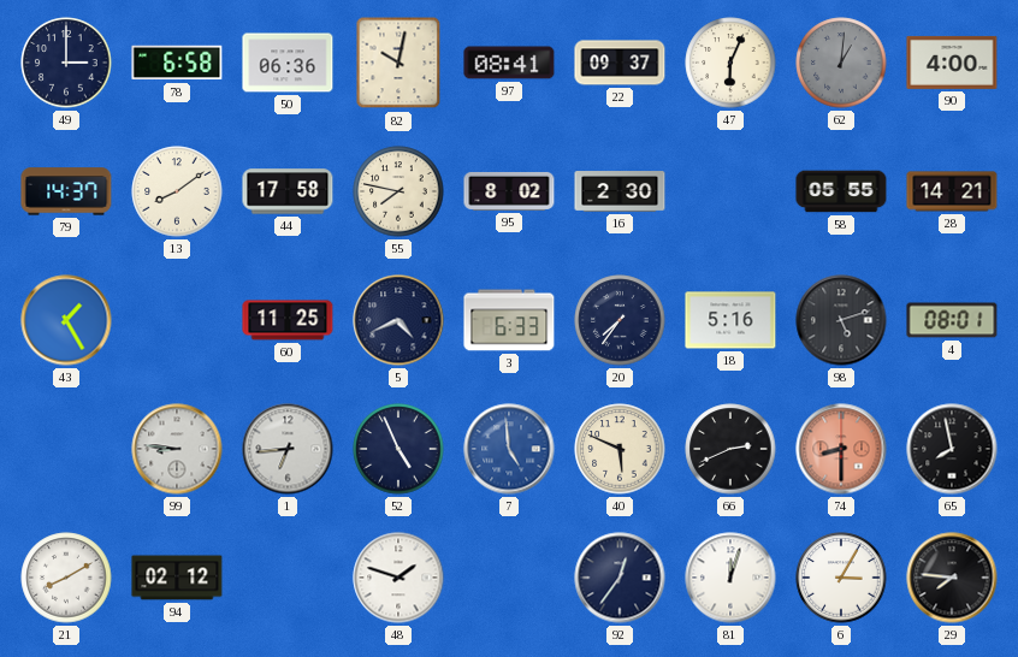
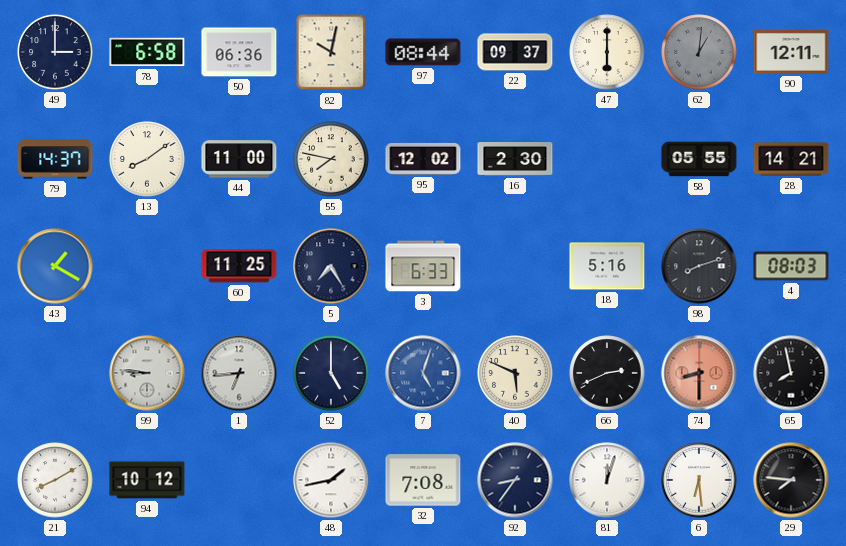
97: 08:41 -> 08:44 (423, 52)
47: 6:04 -> 6:00 (607, 52)
90: 4:00 -> 12:11 (791, 52)
44: 17:58 -> 11:00 (239, 159)
95: 8:02 -> 12:02 (423, 159)
43: 1:25 -> 1:20 (55, 266)
5: 4:41 -> 7:25 (331, 266)
20: 7:36 -> none (620, 320)
98: 5:12 -> 8:12 (699, 266)
4: 08:01 -> 08:03 (791, 266)
52: 4:56 -> 5:00 (331, 373)
7: 4:59 -> 5:03 (423, 373)
94: 02:12 -> 10:12 (147, 480)
48: 1:48 -> 1:43 (331, 480)
32: none -> 7:08 (423, 480)
92: 12:36 -> 8:36 (515, 480)
6: 3:05 -> 6:29 (699, 480)
